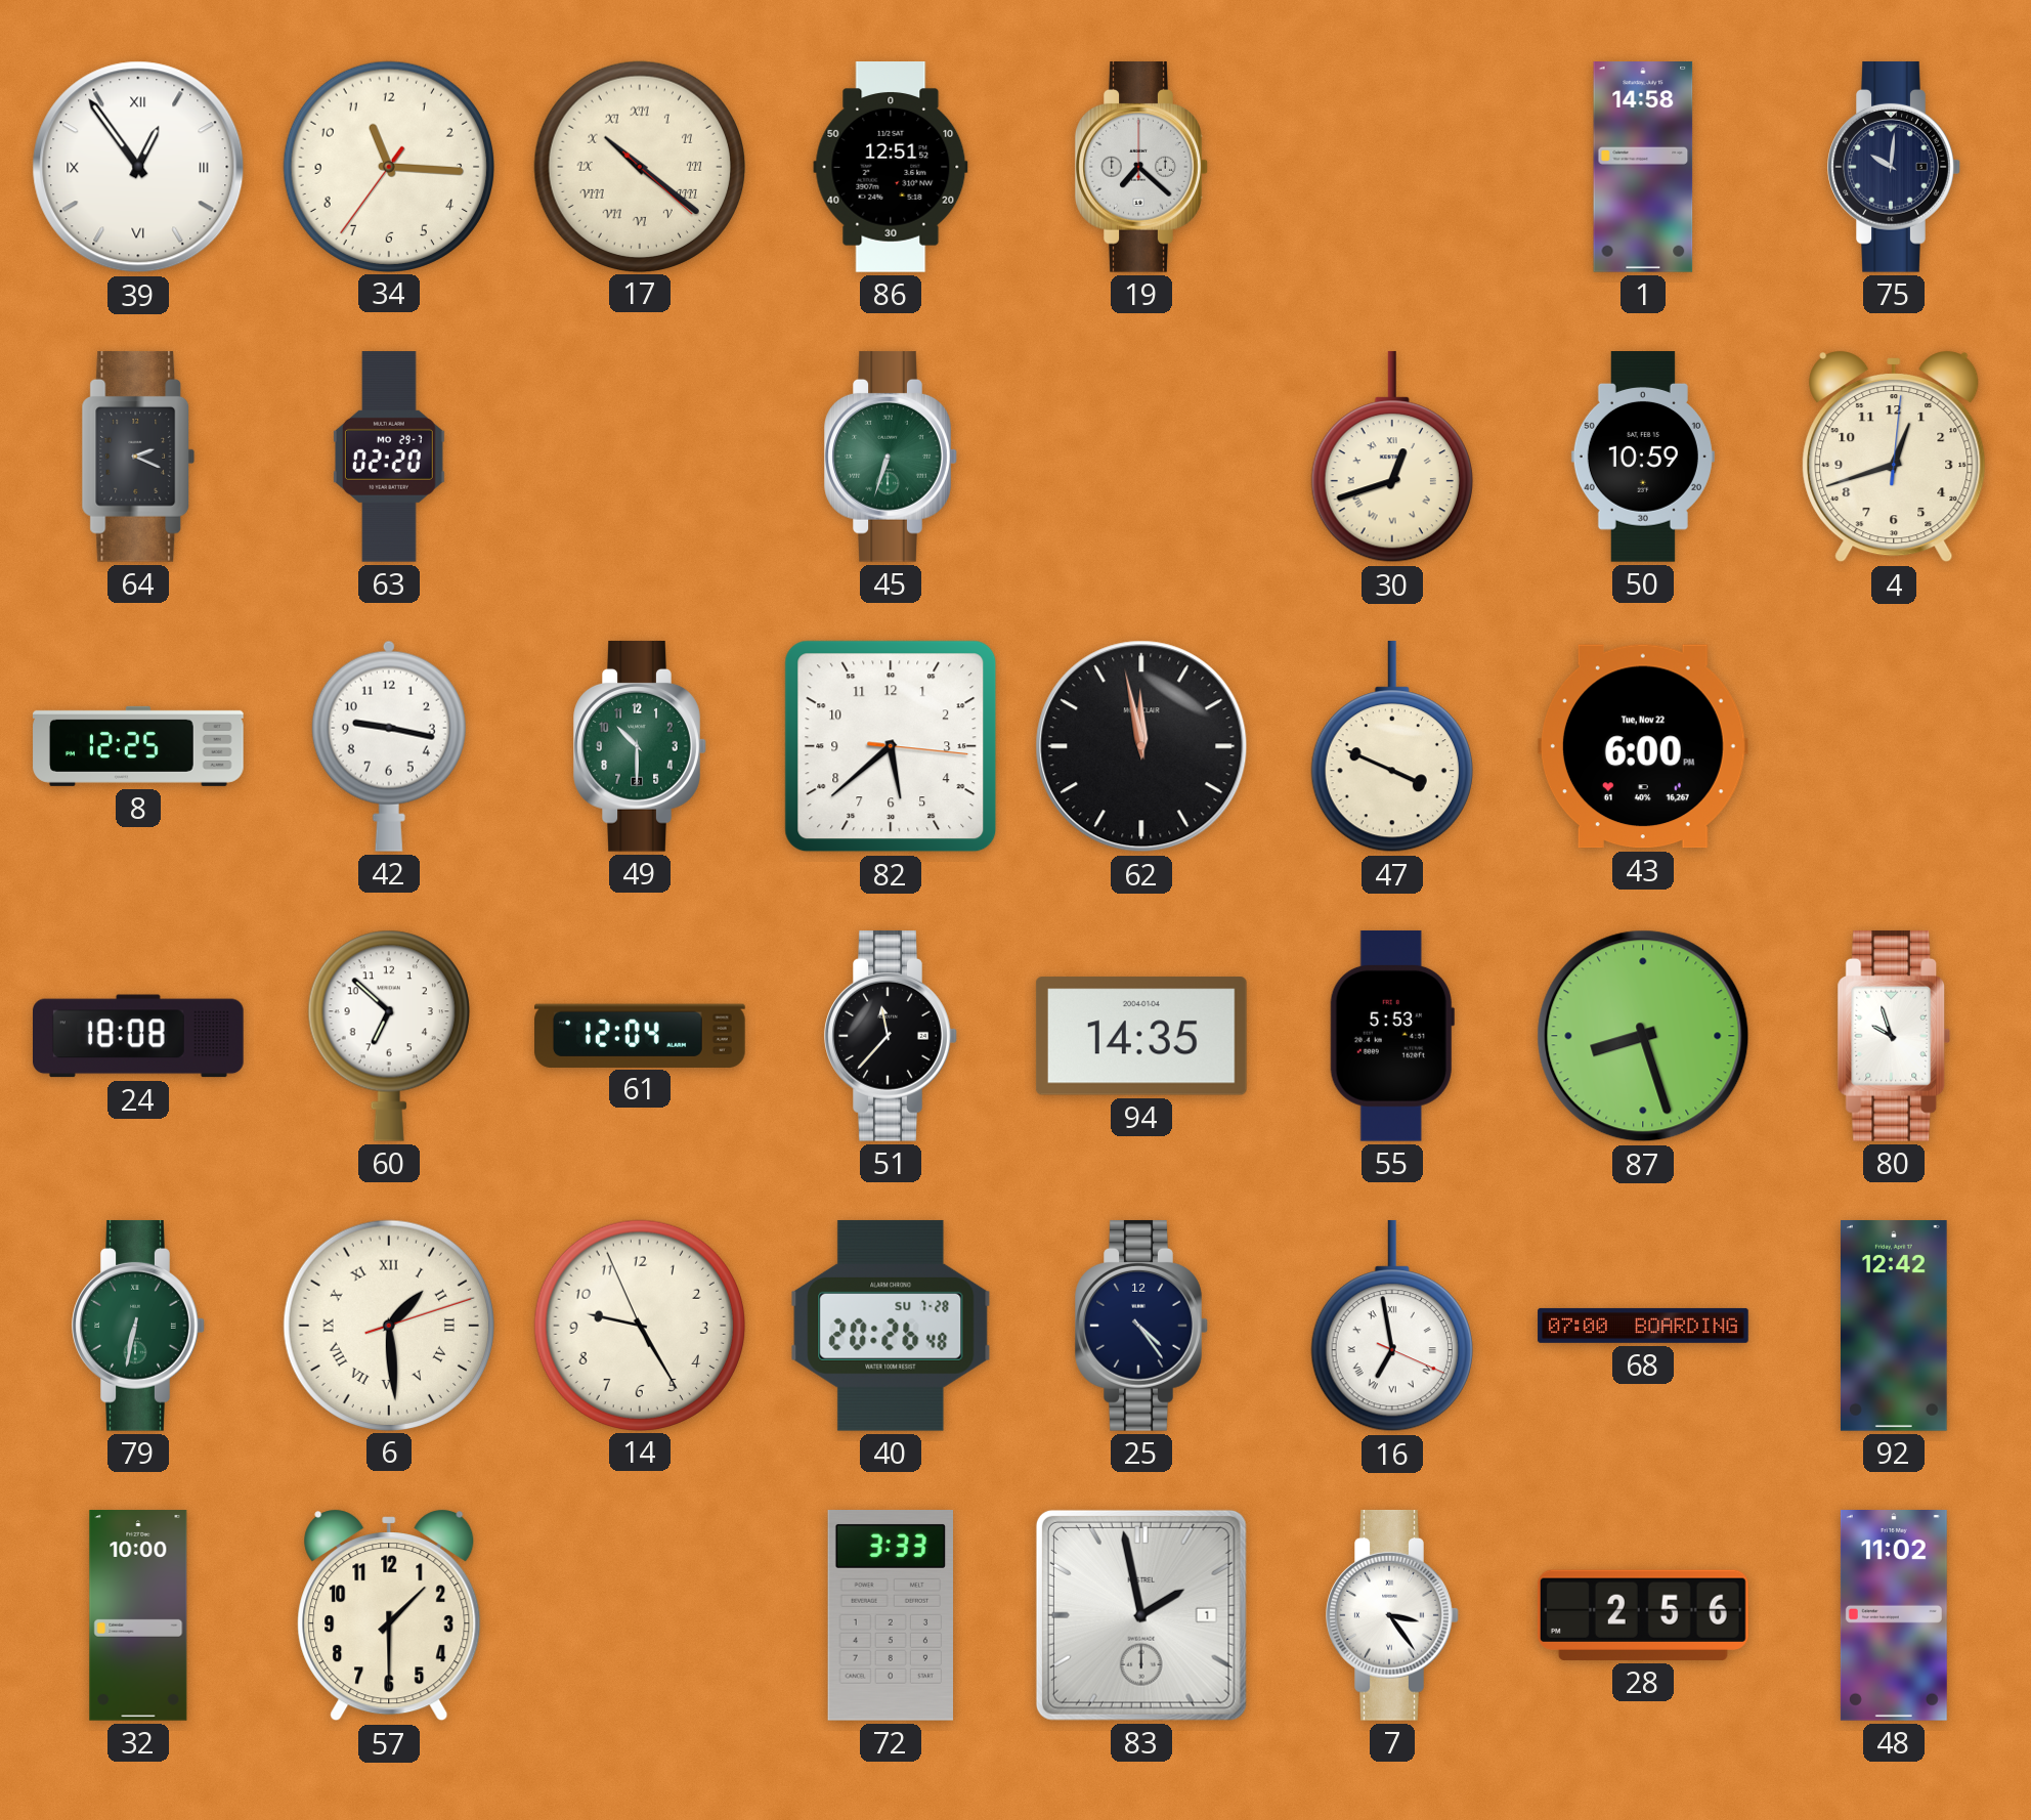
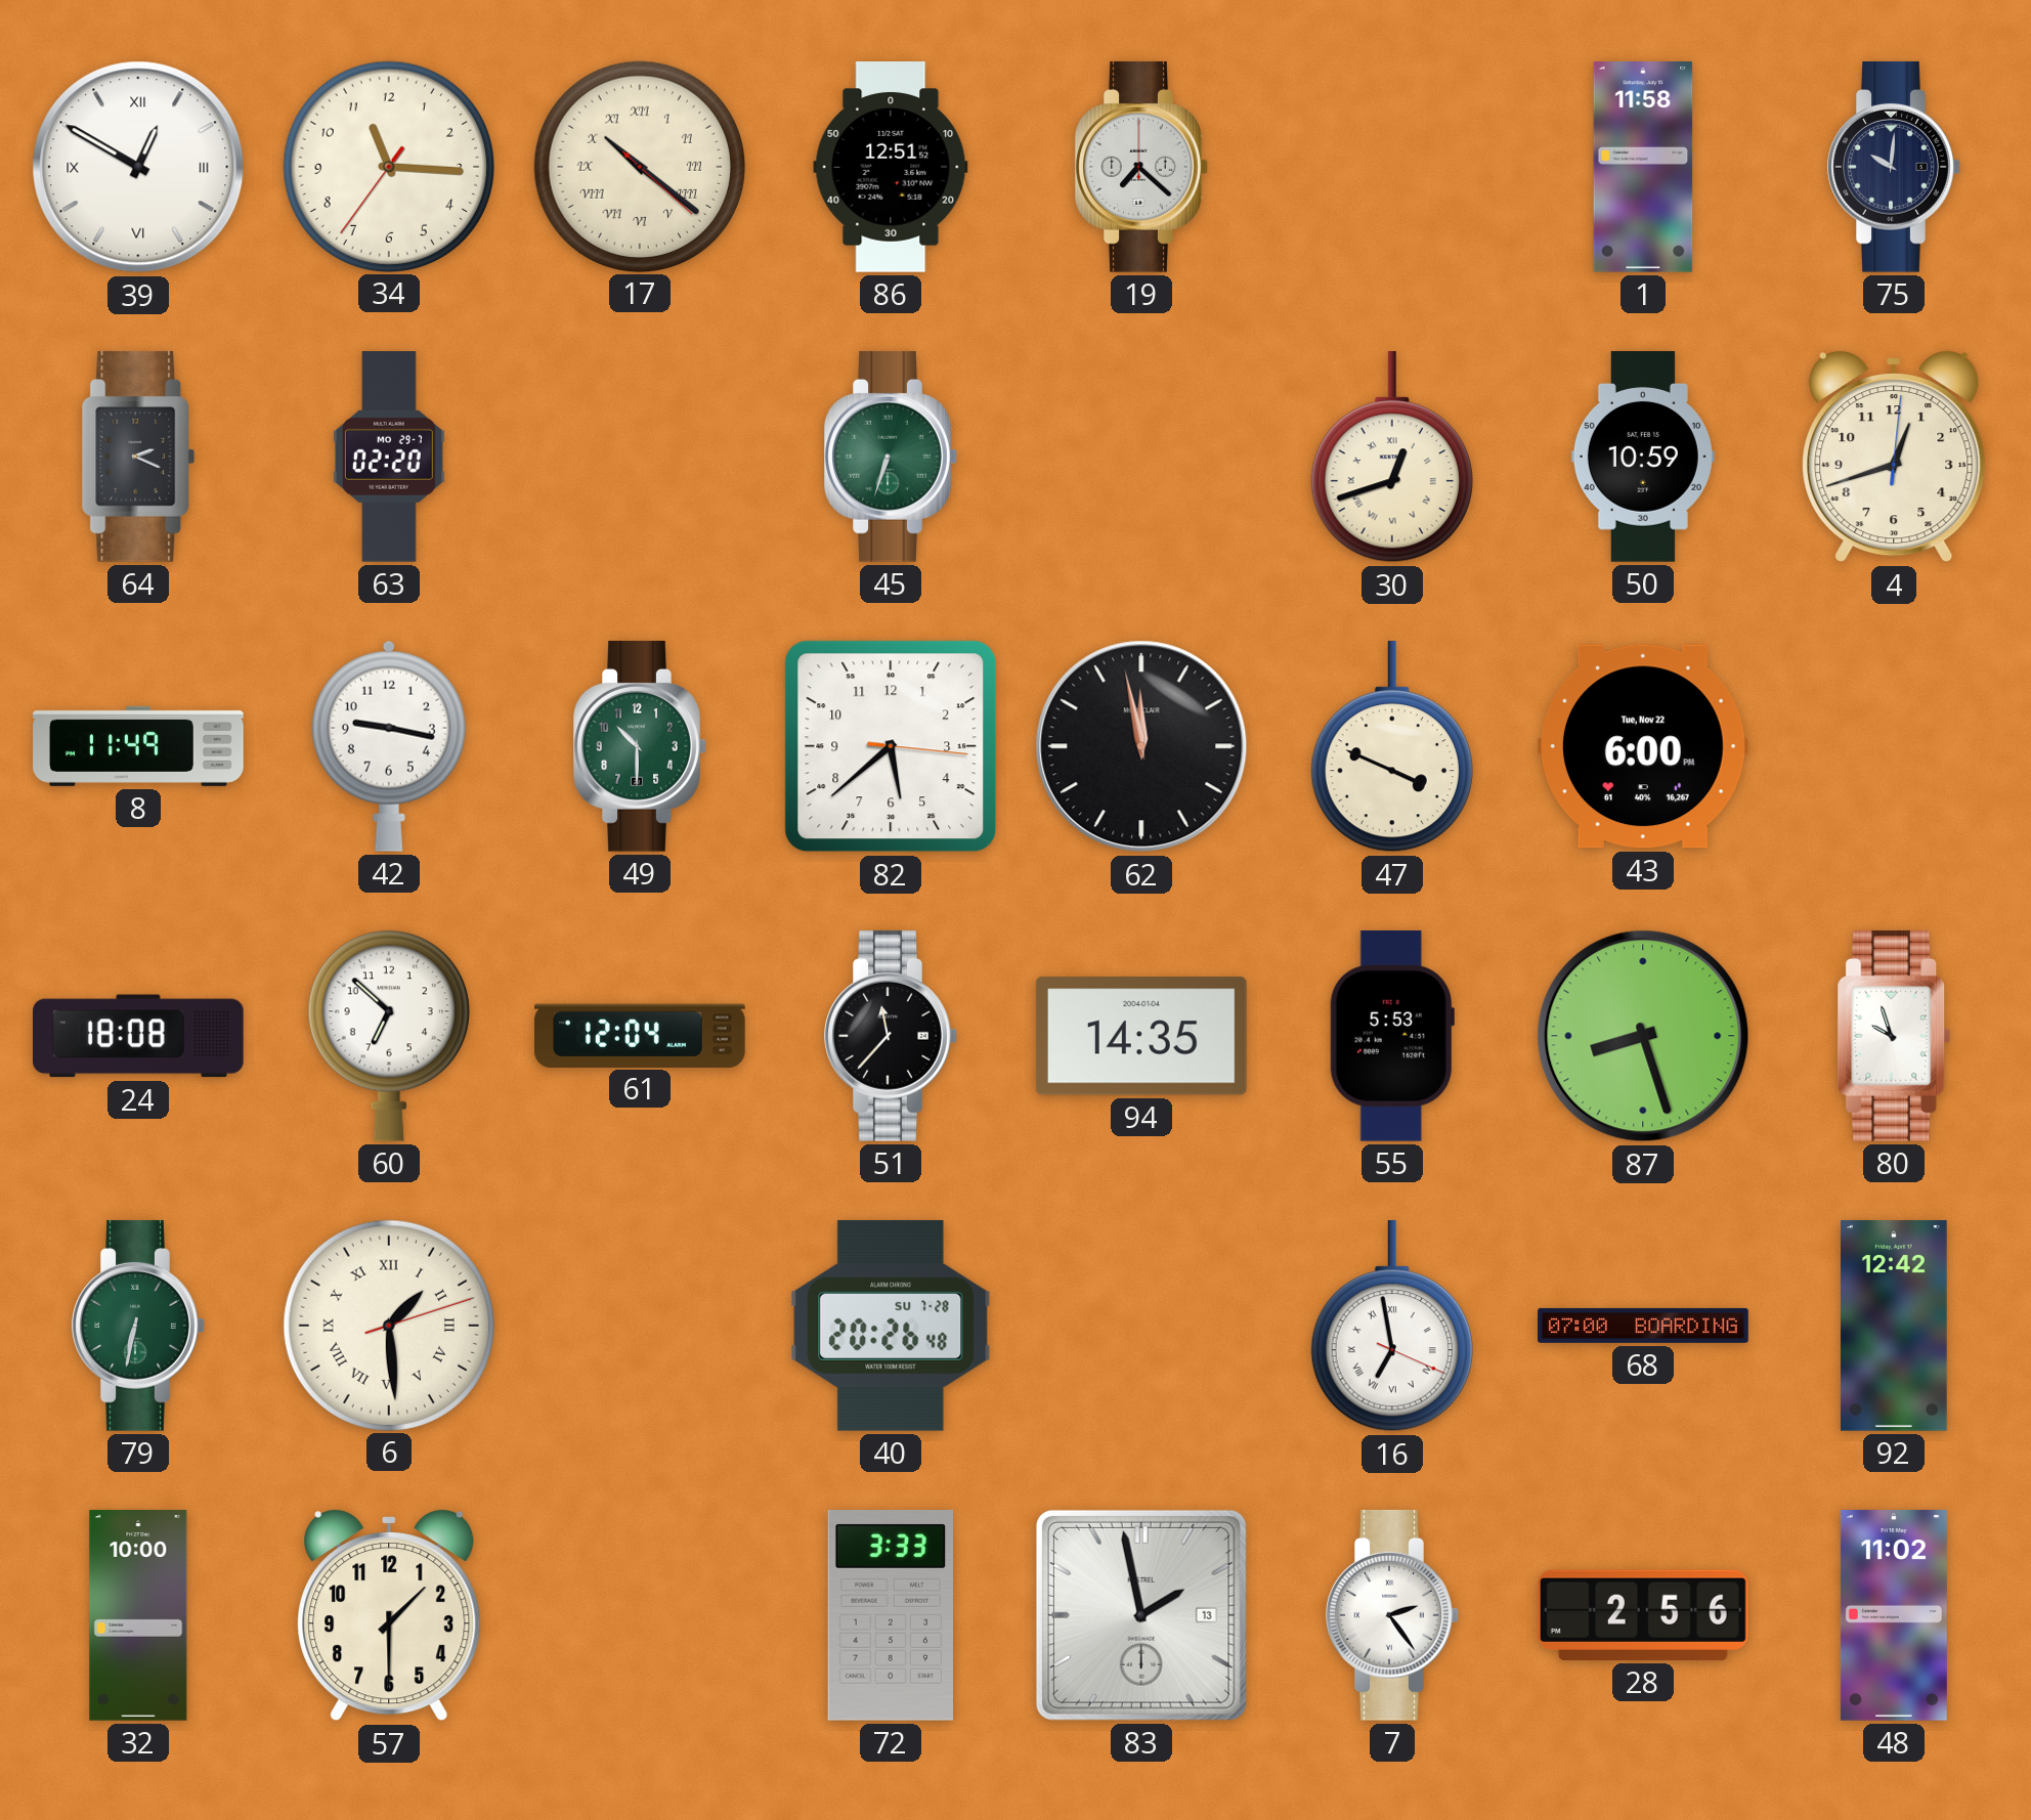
39: 12:54 -> 12:50 (138, 167)
1: 14:58 -> 11:58 (1643, 167)
8: 12:25 -> 11:49 (138, 746)
14: 9:24 -> none (639, 1325)
25: 4:24 -> none (1141, 1326)
83 date: 1 -> 13 (1141, 1615)
7: 3:24 -> 2:24 (1392, 1615)
